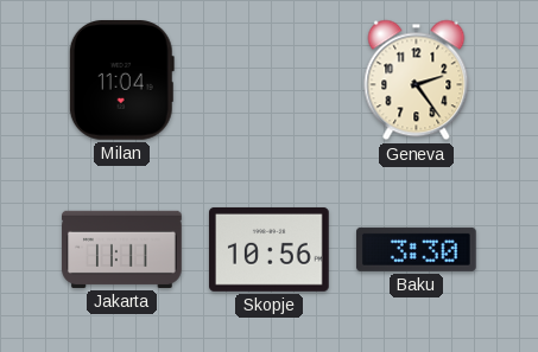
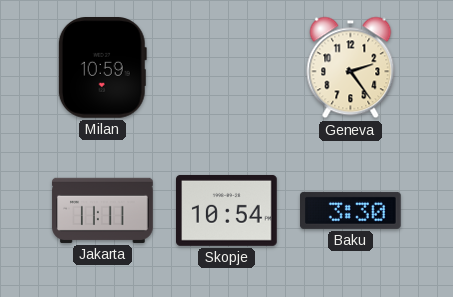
Milan: 11:04 -> 10:59 (102, 68)
Skopje: 10:56 -> 10:54 (227, 210)
